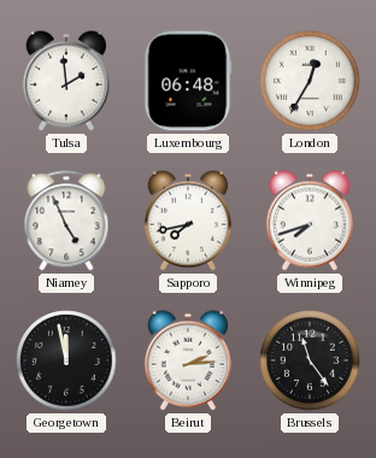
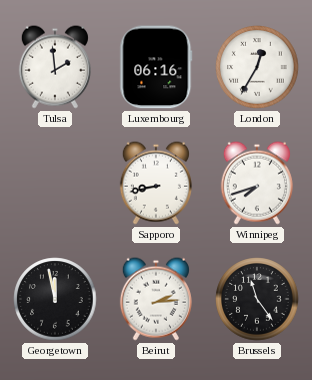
Luxembourg: 06:48 -> 06:16 (156, 67)
Niamey: 4:56 -> none (66, 221)
Sapporo: 7:43 -> 8:43 (156, 183)
